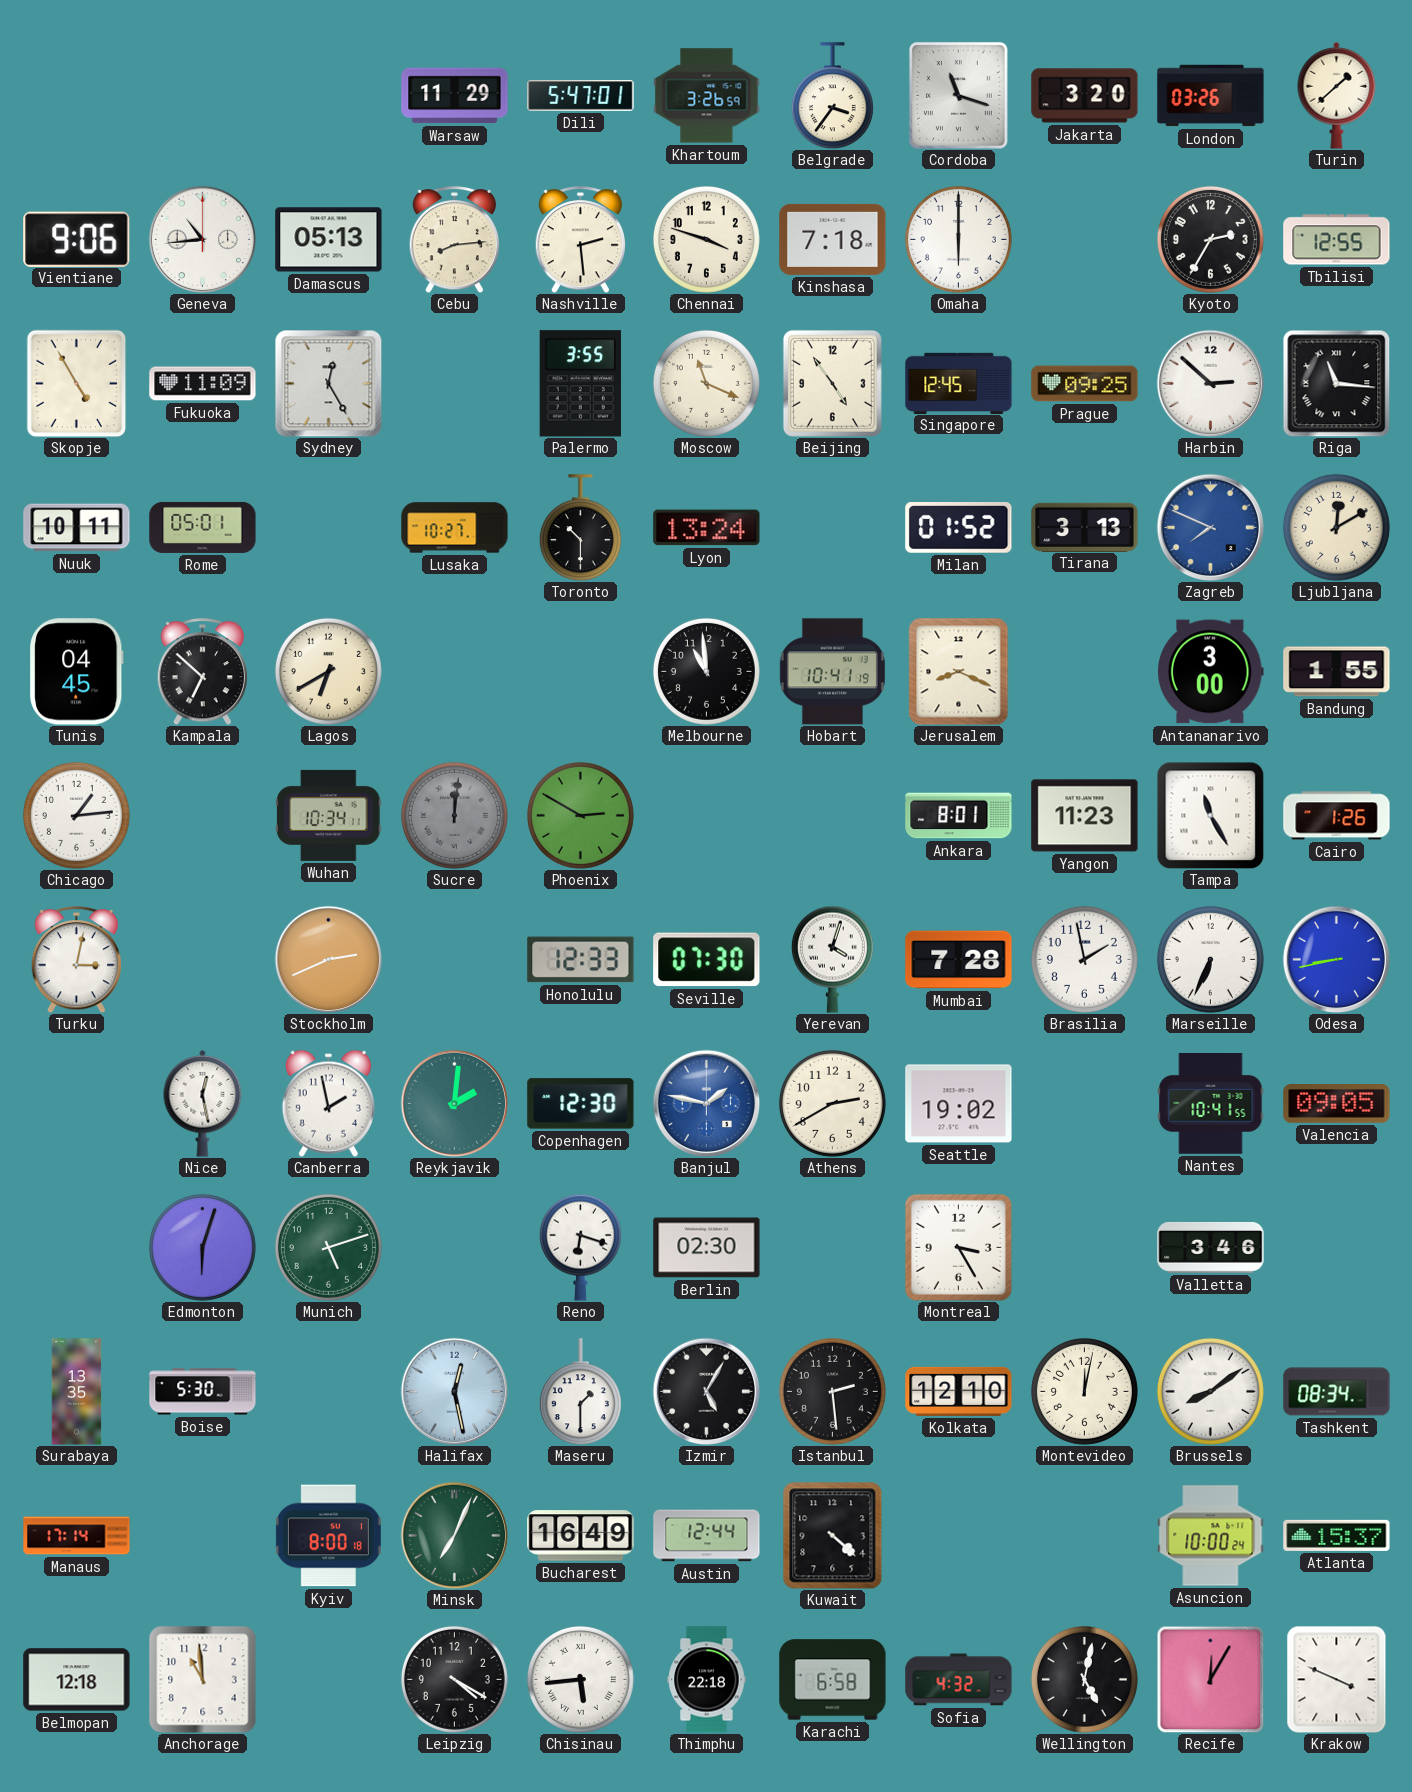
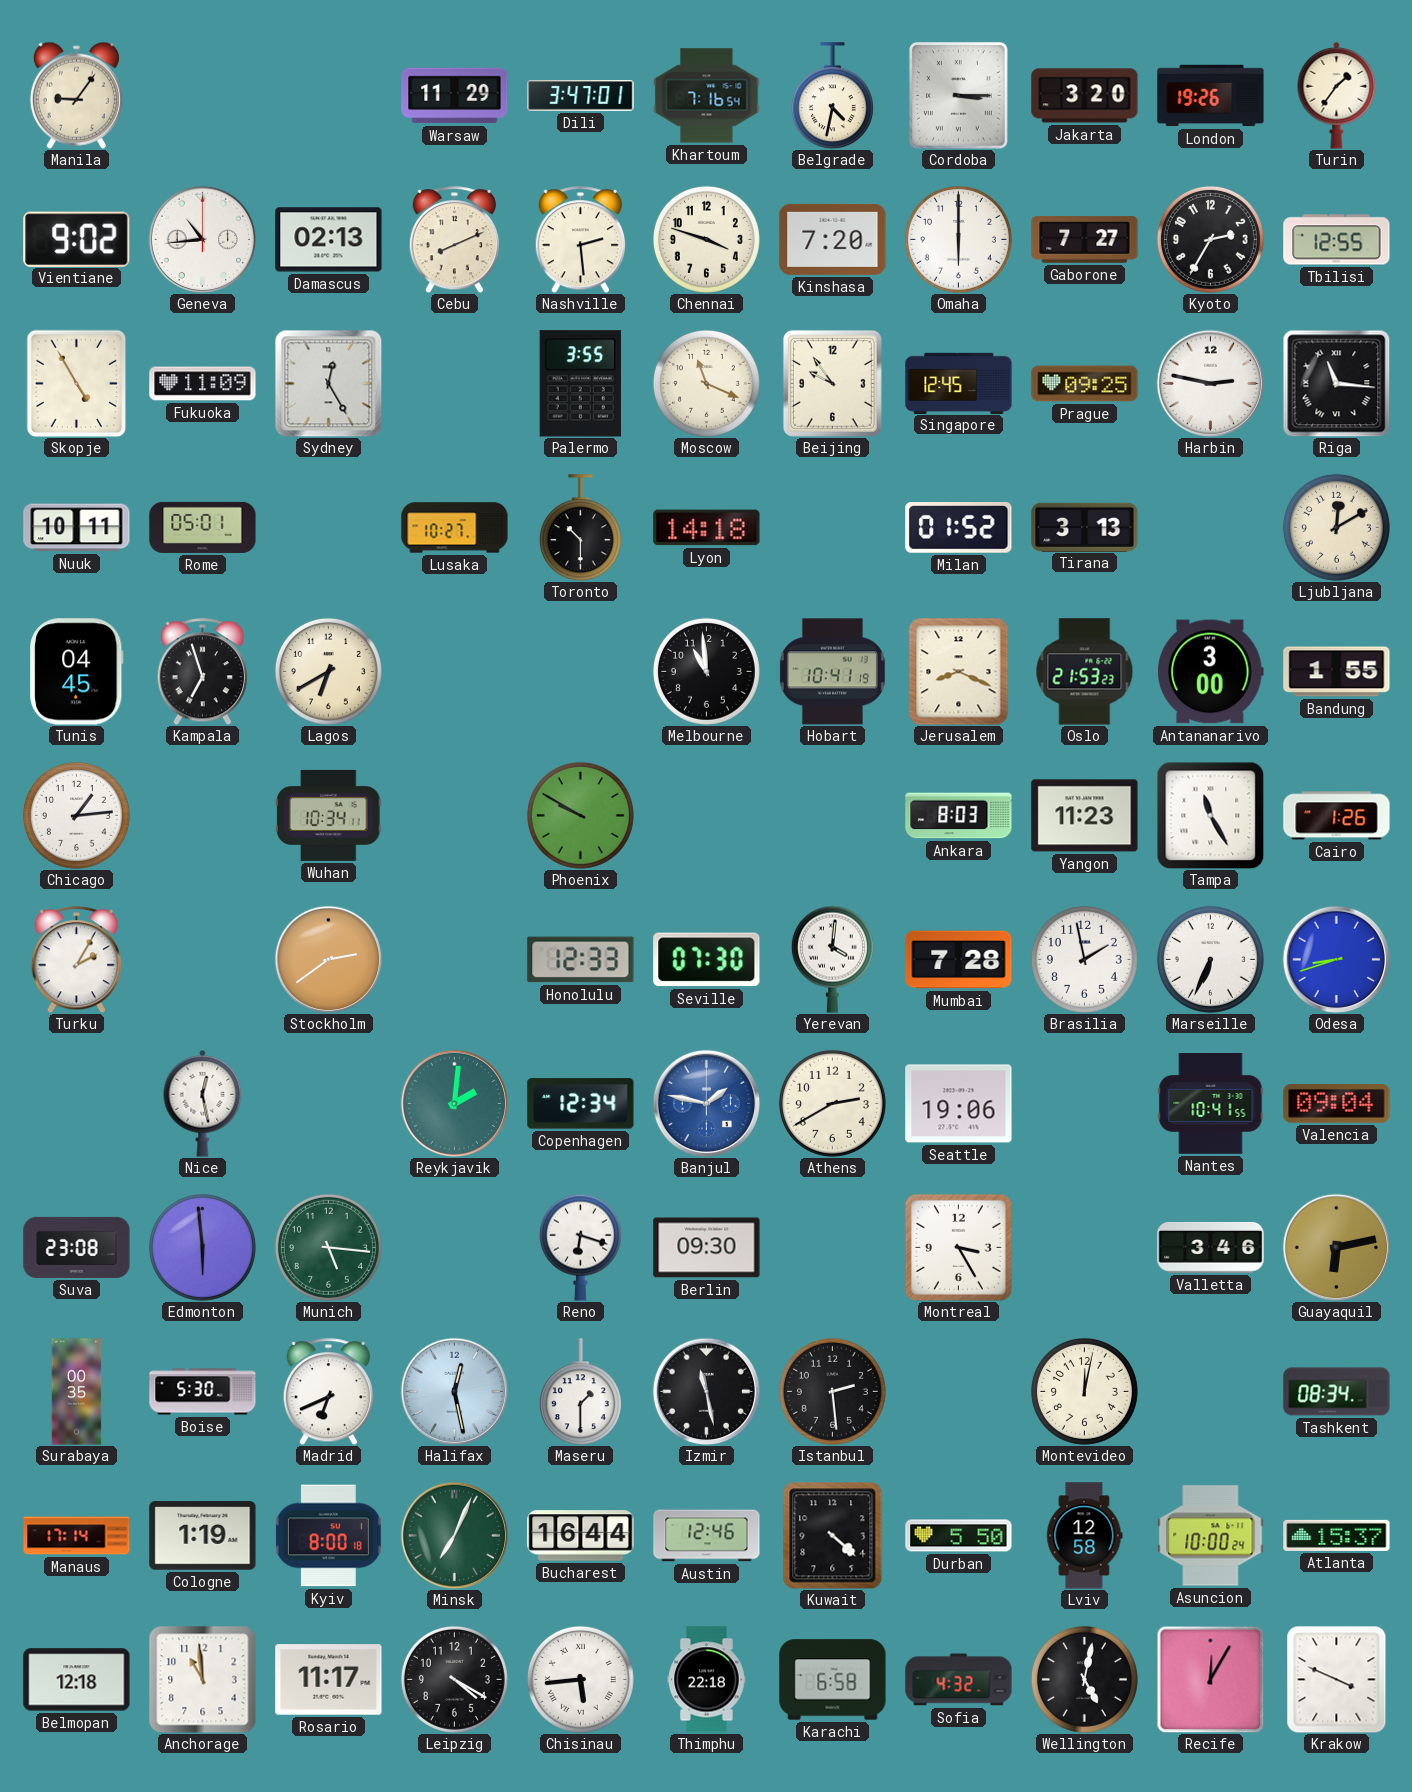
Manila: none -> 9:06 (76, 95)
Dili: 5:47 -> 3:47 (581, 96)
Khartoum: 3:26 -> 7:16 (707, 96)
Belgrade: 3:36 -> 4:32 (832, 96)
Cordoba: 11:18 -> 3:15 (958, 95)
London: 03:26 -> 19:26 (1211, 96)
Turin: 1:38 -> 1:36 (1337, 96)
Vientiane: 9:06 -> 9:02 (77, 239)
Damascus: 05:13 -> 02:13 (329, 240)
Cebu: 8:14 -> 8:11 (454, 240)
Kinshasa: 7:18 -> 7:20 (833, 239)
Gaborone: none -> 7:27 (1085, 240)
Beijing: 4:54 -> 9:54 (832, 383)
Harbin: 2:52 -> 2:47 (1210, 383)
Lyon: 13:24 -> 14:18 (707, 528)
Zagreb: 7:49 -> none (1210, 527)
Kampala: 6:52 -> 6:57 (202, 672)
Oslo: none -> 21:53 (1085, 672)
Sucre: 12:01 -> none (454, 815)
Phoenix: 2:50 -> 9:50 (580, 815)
Ankara: 8:01 -> 8:03 (959, 816)
Turku: 3:02 -> 2:05 (76, 960)
Stockholm: 2:41 -> 2:39 (328, 959)
Yerevan: 4:03 -> 4:01 (832, 959)
Odesa: 8:43 -> 8:42 (1336, 959)
Canberra: 1:58 -> none (328, 1103)
Copenhagen: 12:30 -> 12:34 (581, 1104)
Seattle: 19:02 -> 19:06 (959, 1104)
Valencia: 09:05 -> 09:04 (1337, 1104)
Suva: none -> 23:08 (77, 1247)
Edmonton: 6:03 -> 5:59 (202, 1247)
Munich: 5:12 -> 5:16 (328, 1247)
Berlin: 02:30 -> 09:30 (707, 1248)
Guayaquil: none -> 6:13 (1336, 1247)
Surabaya: 13:35 -> 00:35 (77, 1392)
Madrid: none -> 6:41 (328, 1392)
Izmir: 5:05 -> 11:28 (706, 1391)
Kolkata: 12:10 -> none (959, 1391)
Brussels: 8:09 -> none (1210, 1391)
Cologne: none -> 1:19 (203, 1536)
Bucharest: 16:49 -> 16:44 (581, 1536)
Austin: 12:44 -> 12:46 (707, 1536)
Durban: none -> 5:50 (959, 1536)
Lviv: none -> 12:58 (1085, 1536)
Rosario: none -> 11:17 (329, 1680)
